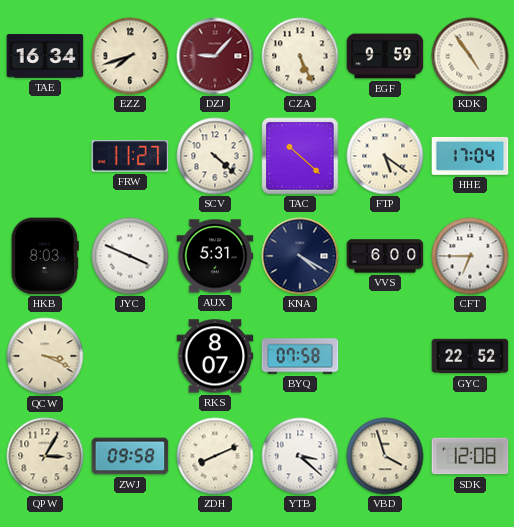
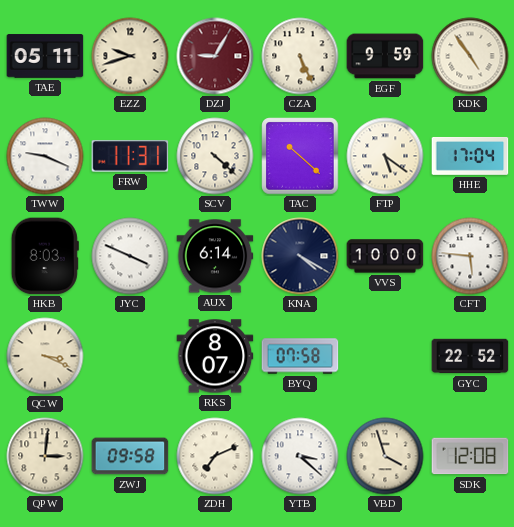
TAE: 16:34 -> 05:11 (45, 56)
EZZ: 7:42 -> 9:42 (130, 56)
DZJ: 9:07 -> 9:05 (215, 56)
TWW: none -> 9:19 (45, 156)
FRW: 11:27 -> 11:31 (130, 156)
AUX: 5:31 -> 6:14 (215, 256)
VVS: 6:00 -> 10:00 (385, 256)
CFT: 6:45 -> 5:46 (470, 256)
QPW: 3:05 -> 3:01 (45, 456)
ZDH: 8:11 -> 7:11 (215, 456)
